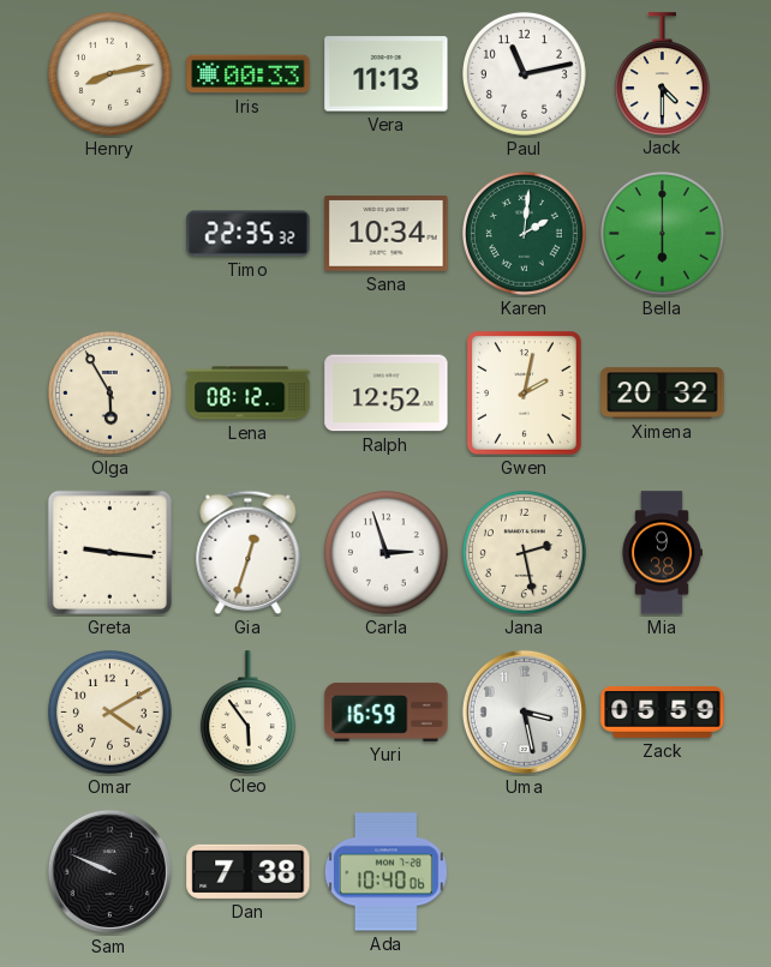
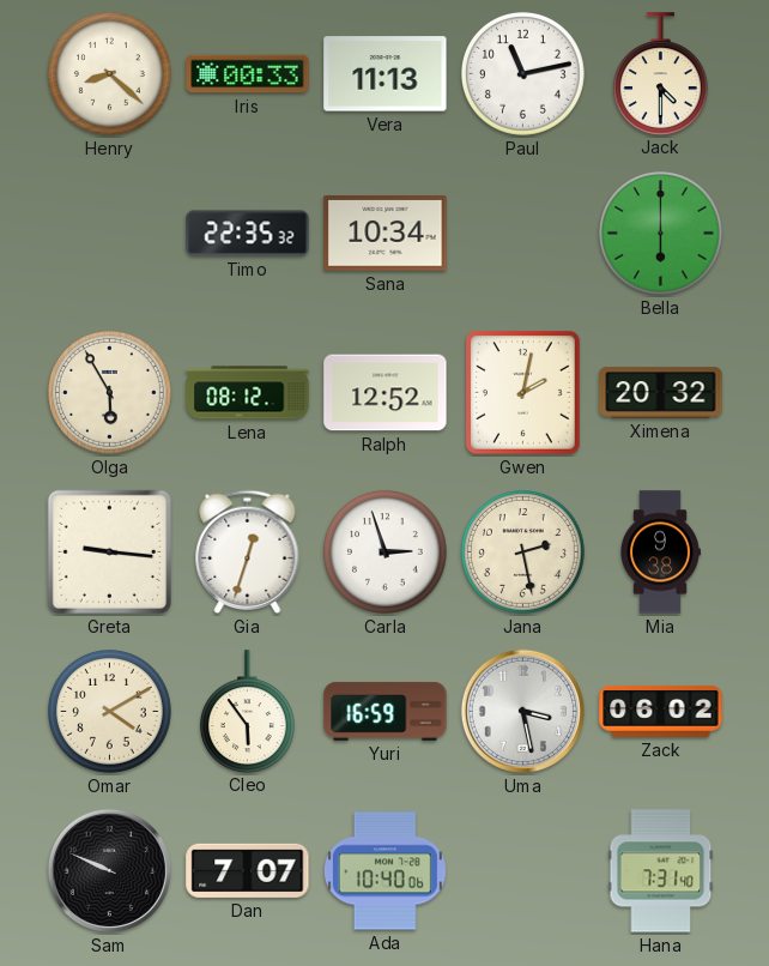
Henry: 8:13 -> 8:22 (110, 74)
Karen: 2:01 -> none (525, 234)
Zack: 05:59 -> 06:02 (661, 711)
Dan: 7:38 -> 7:07 (248, 870)
Hana: none -> 7:31 (661, 871)
